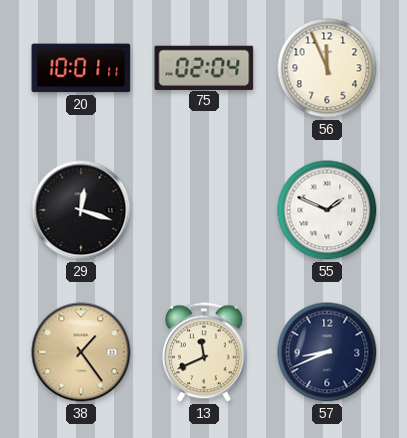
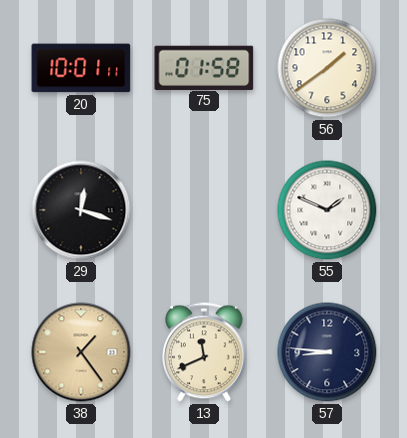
75: 02:04 -> 01:58 (204, 67)
56: 11:56 -> 1:39 (327, 68)
57: 8:41 -> 8:46 (327, 352)
